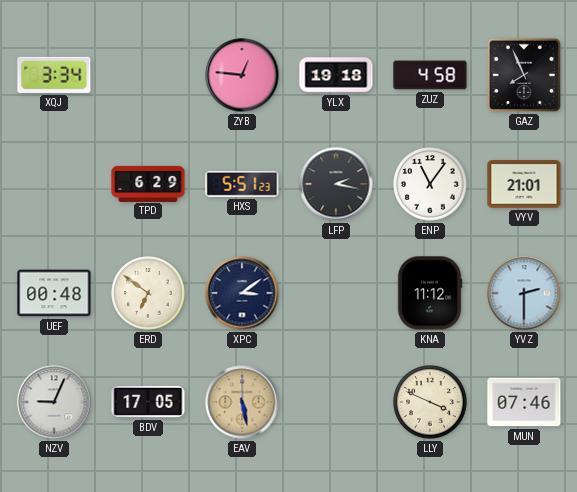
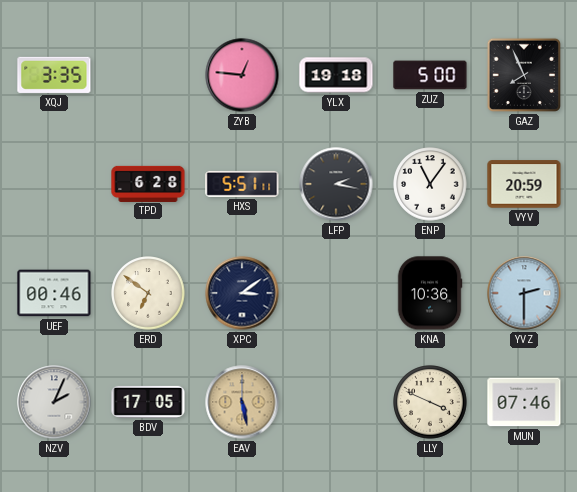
XQJ: 3:34 -> 3:35 (54, 75)
ZUZ: 4:58 -> 5:00 (430, 75)
TPD: 6:29 -> 6:28 (148, 183)
HXS: 5:51:23 -> 5:51:11 (242, 184)
VYV: 21:01 -> 20:59 (524, 184)
UEF: 00:48 -> 00:46 (54, 293)
KNA: 11:12 -> 10:36 (430, 293)
NZV: 9:04 -> 2:04 (54, 402)
